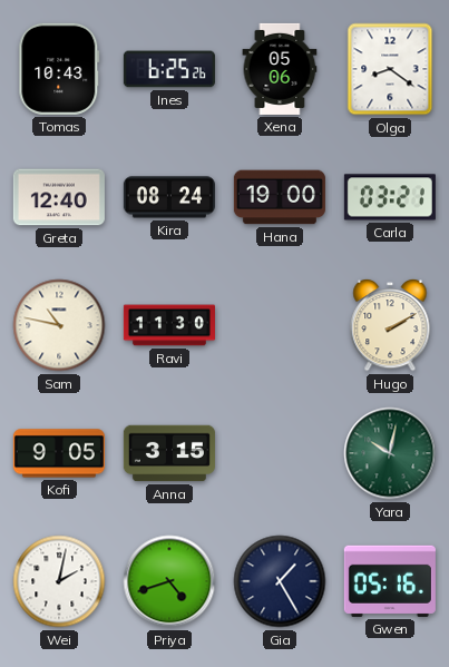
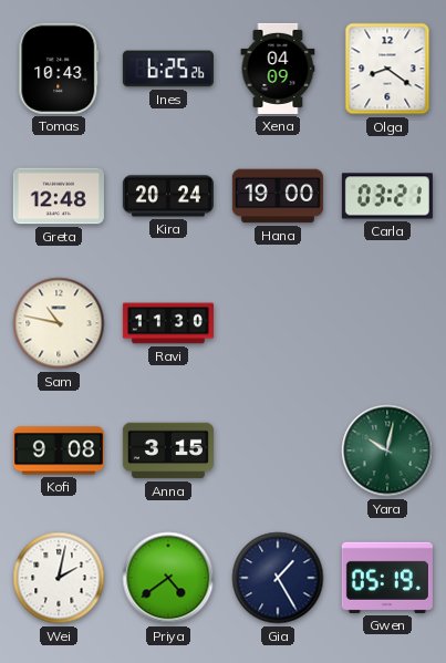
Xena: 05:06 -> 04:09 (278, 69)
Greta: 12:40 -> 12:48 (59, 196)
Kira: 08:24 -> 20:24 (168, 196)
Hugo: 2:10 -> none (390, 325)
Kofi: 9:05 -> 9:08 (59, 450)
Priya: 4:42 -> 4:39 (168, 578)
Gwen: 05:16 -> 05:19 (387, 578)
